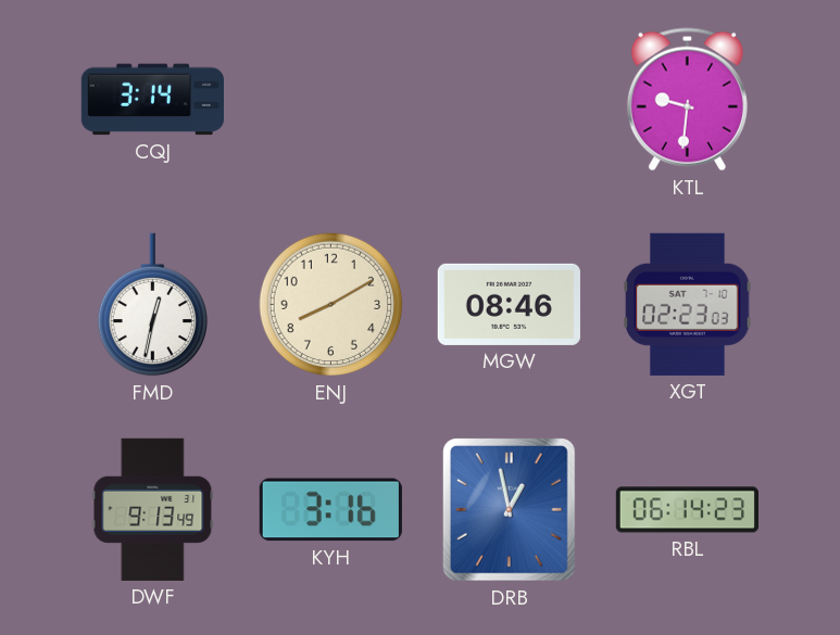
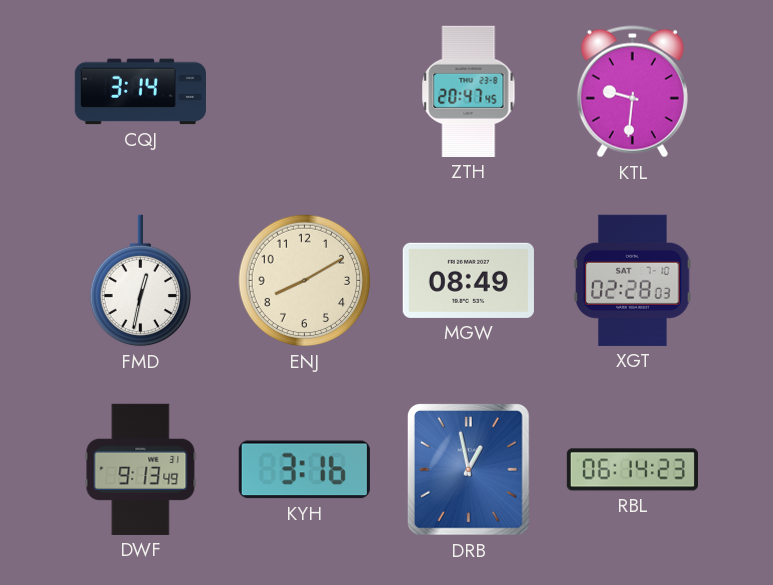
ZTH: none -> 20:47 (469, 91)
MGW: 08:46 -> 08:49 (468, 280)
XGT: 02:23 -> 02:28 (633, 280)
